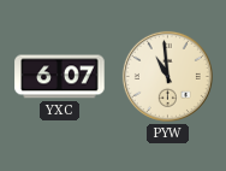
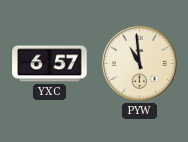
YXC: 6:07 -> 6:57 (50, 64)
